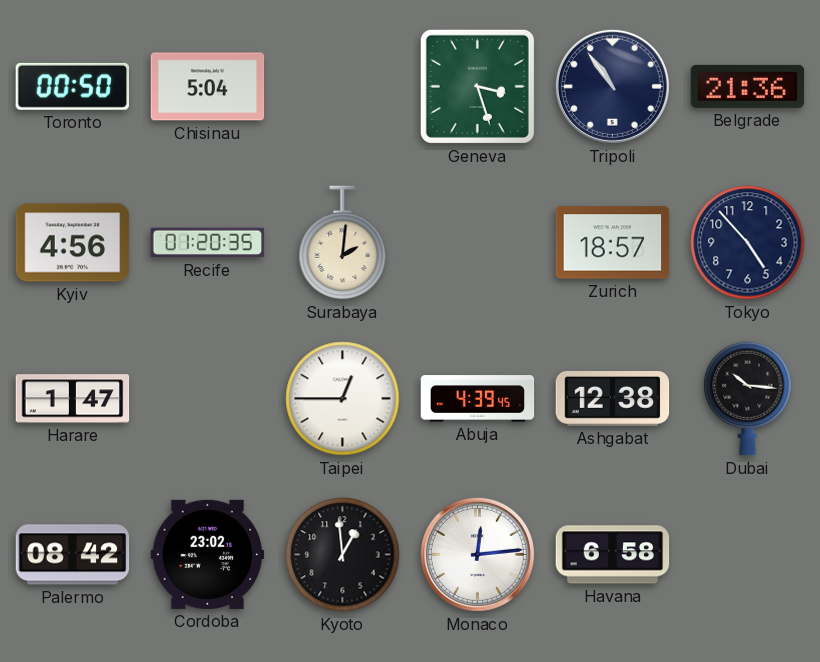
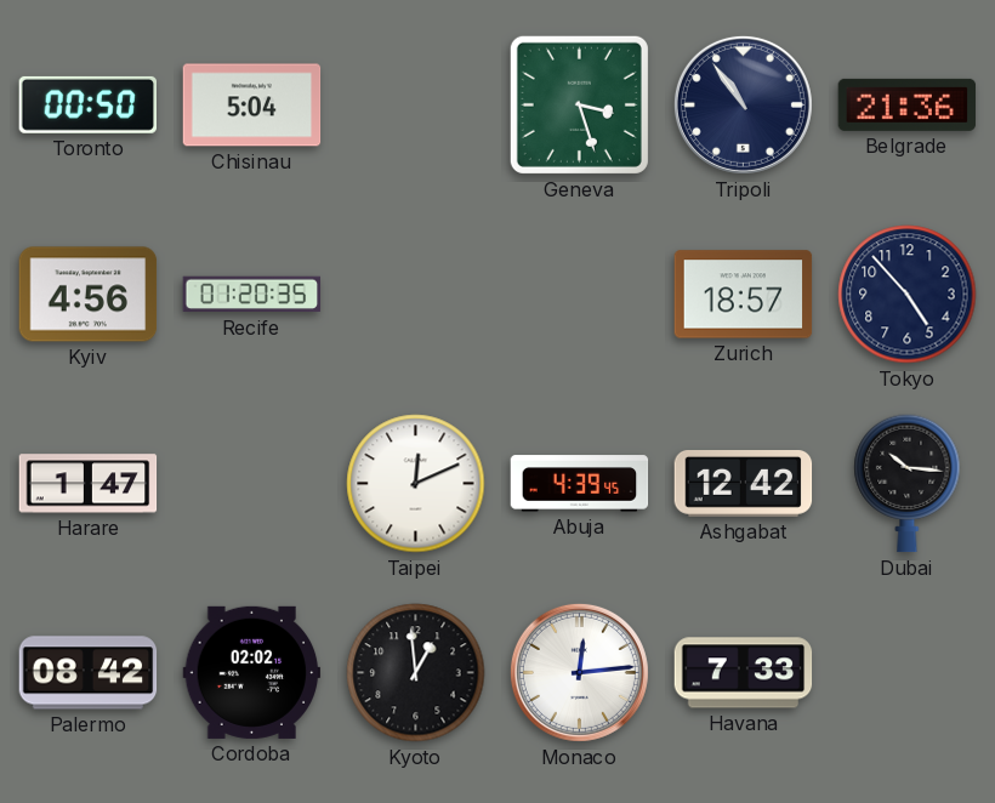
Surabaya: 2:01 -> none (343, 243)
Taipei: 12:45 -> 12:11 (416, 484)
Ashgabat: 12:38 -> 12:42 (744, 484)
Cordoba: 23:02 -> 02:02 (252, 672)
Havana: 6:58 -> 7:33 (744, 673)
